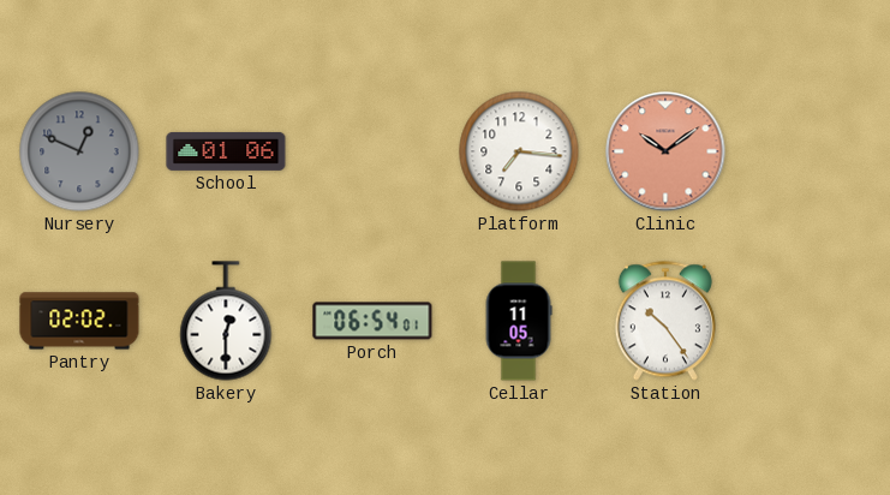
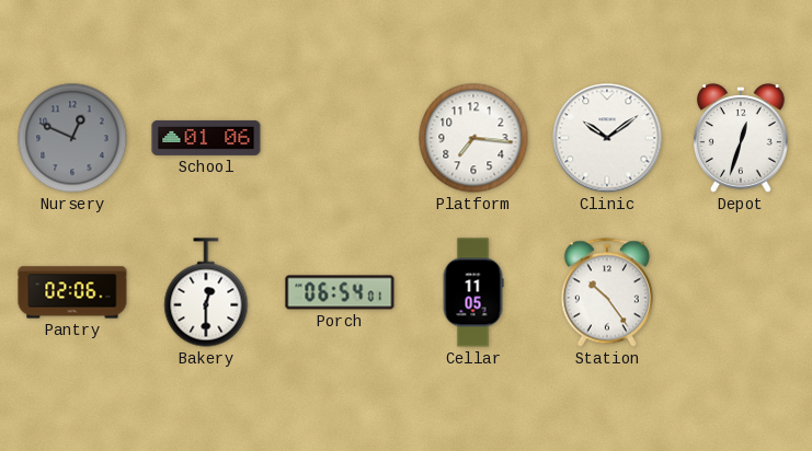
Clinic dial: salmon -> white (607, 138)
Depot: none -> 12:33 (741, 138)
Pantry: 02:02 -> 02:06 (72, 292)
